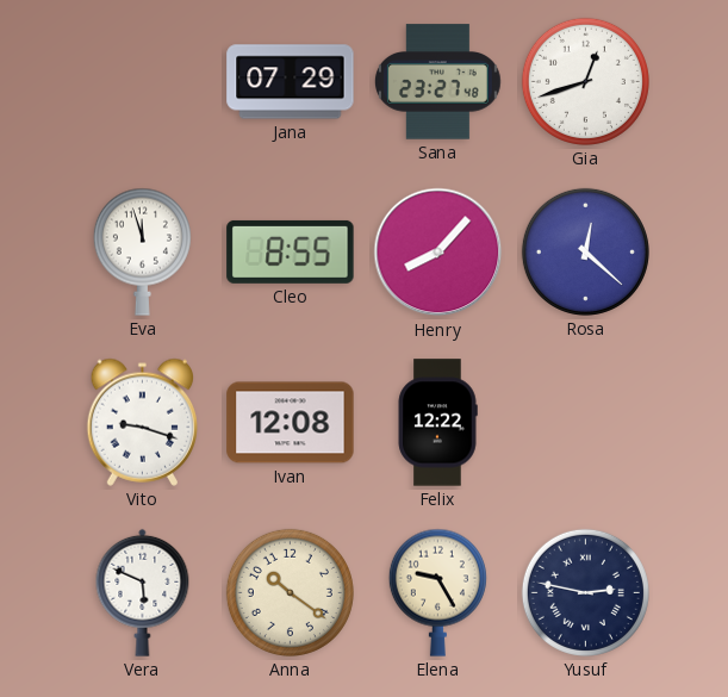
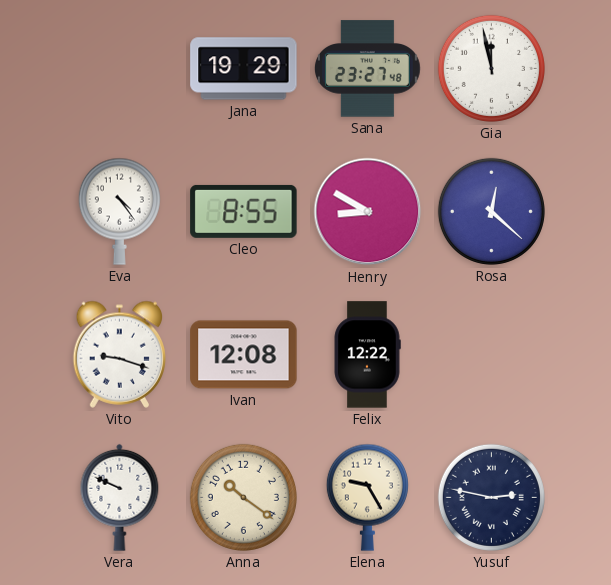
Jana: 07:29 -> 19:29 (244, 69)
Gia: 12:42 -> 11:58 (491, 68)
Eva: 11:57 -> 4:24 (119, 211)
Henry: 8:07 -> 8:50 (368, 212)
Vera: 5:49 -> 9:49 (120, 497)
